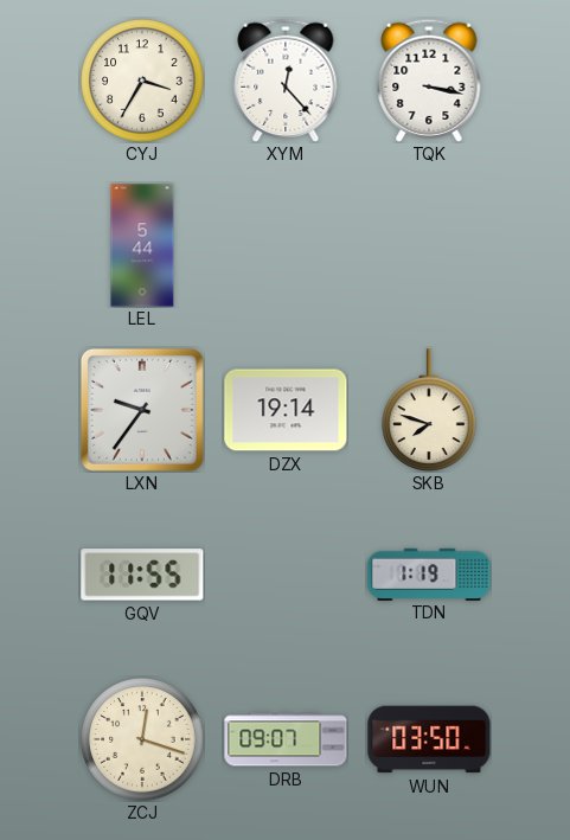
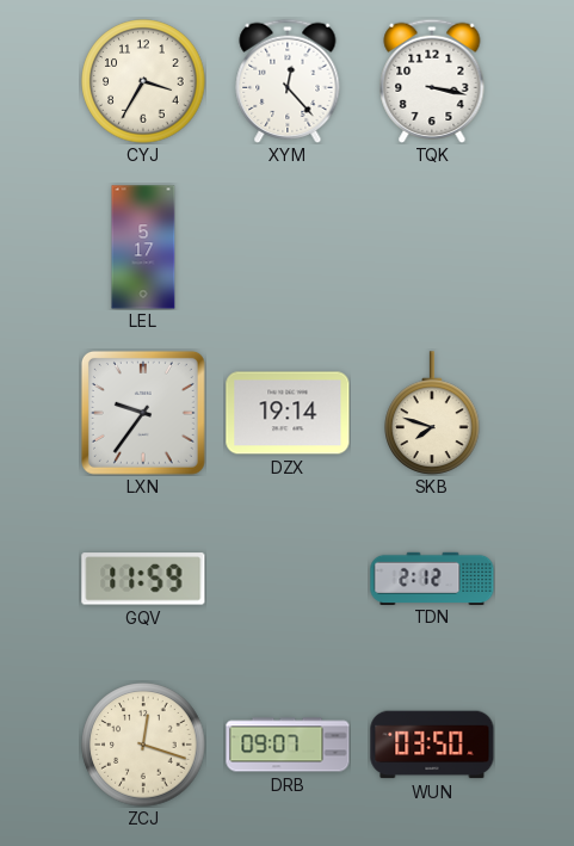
LEL: 5:44 -> 5:17 (143, 247)
GQV: 11:55 -> 11:59 (143, 579)
TDN: 1:19 -> 2:12 (432, 578)
